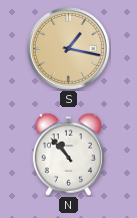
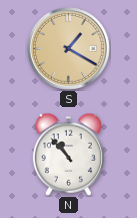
S: 1:17 -> 1:20 (69, 49)
